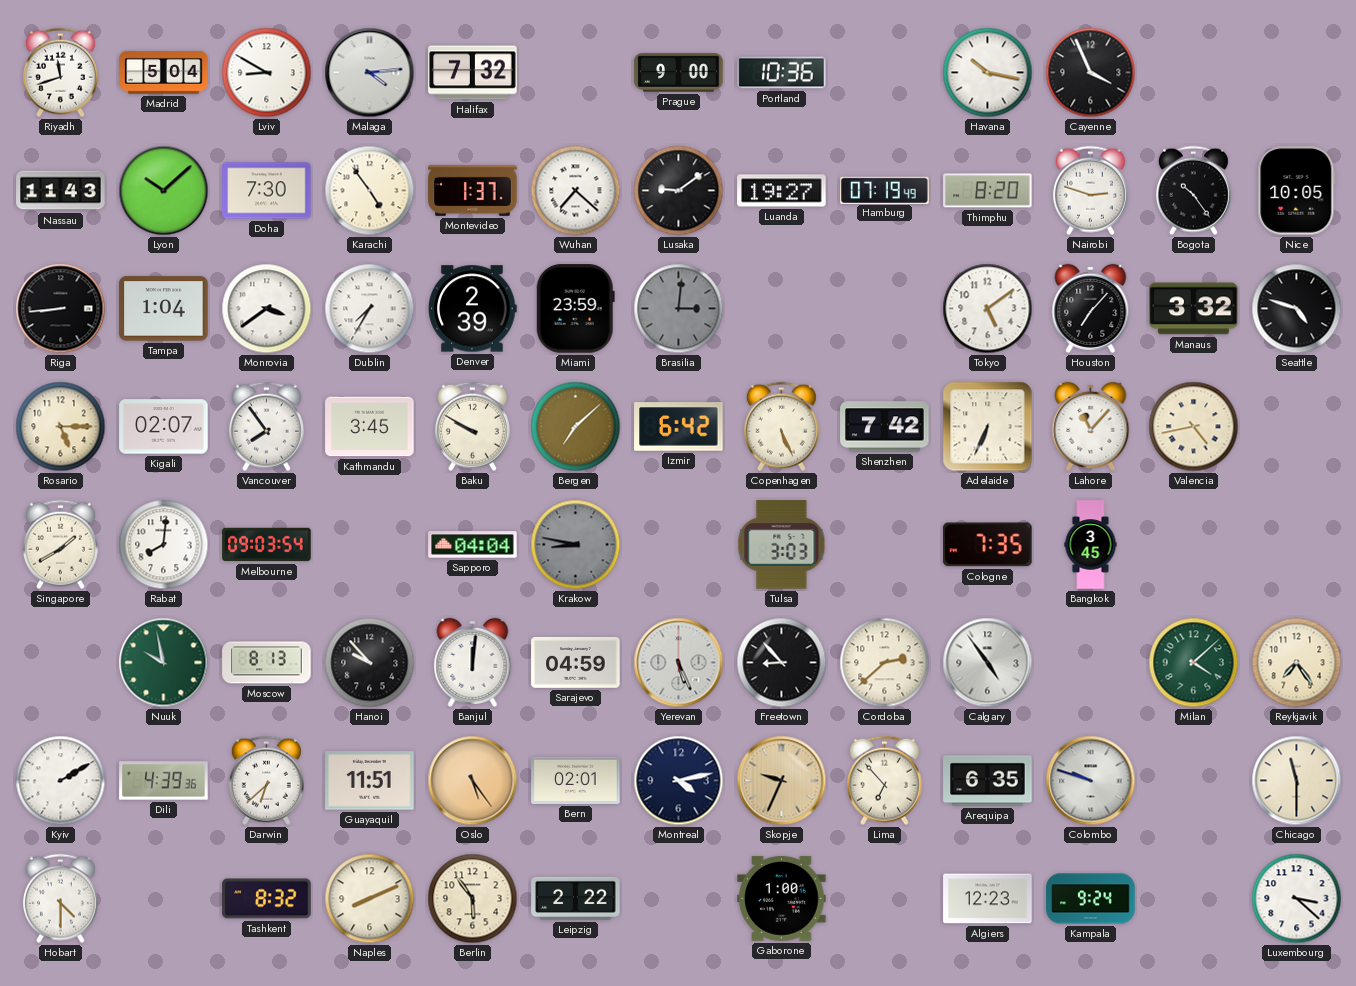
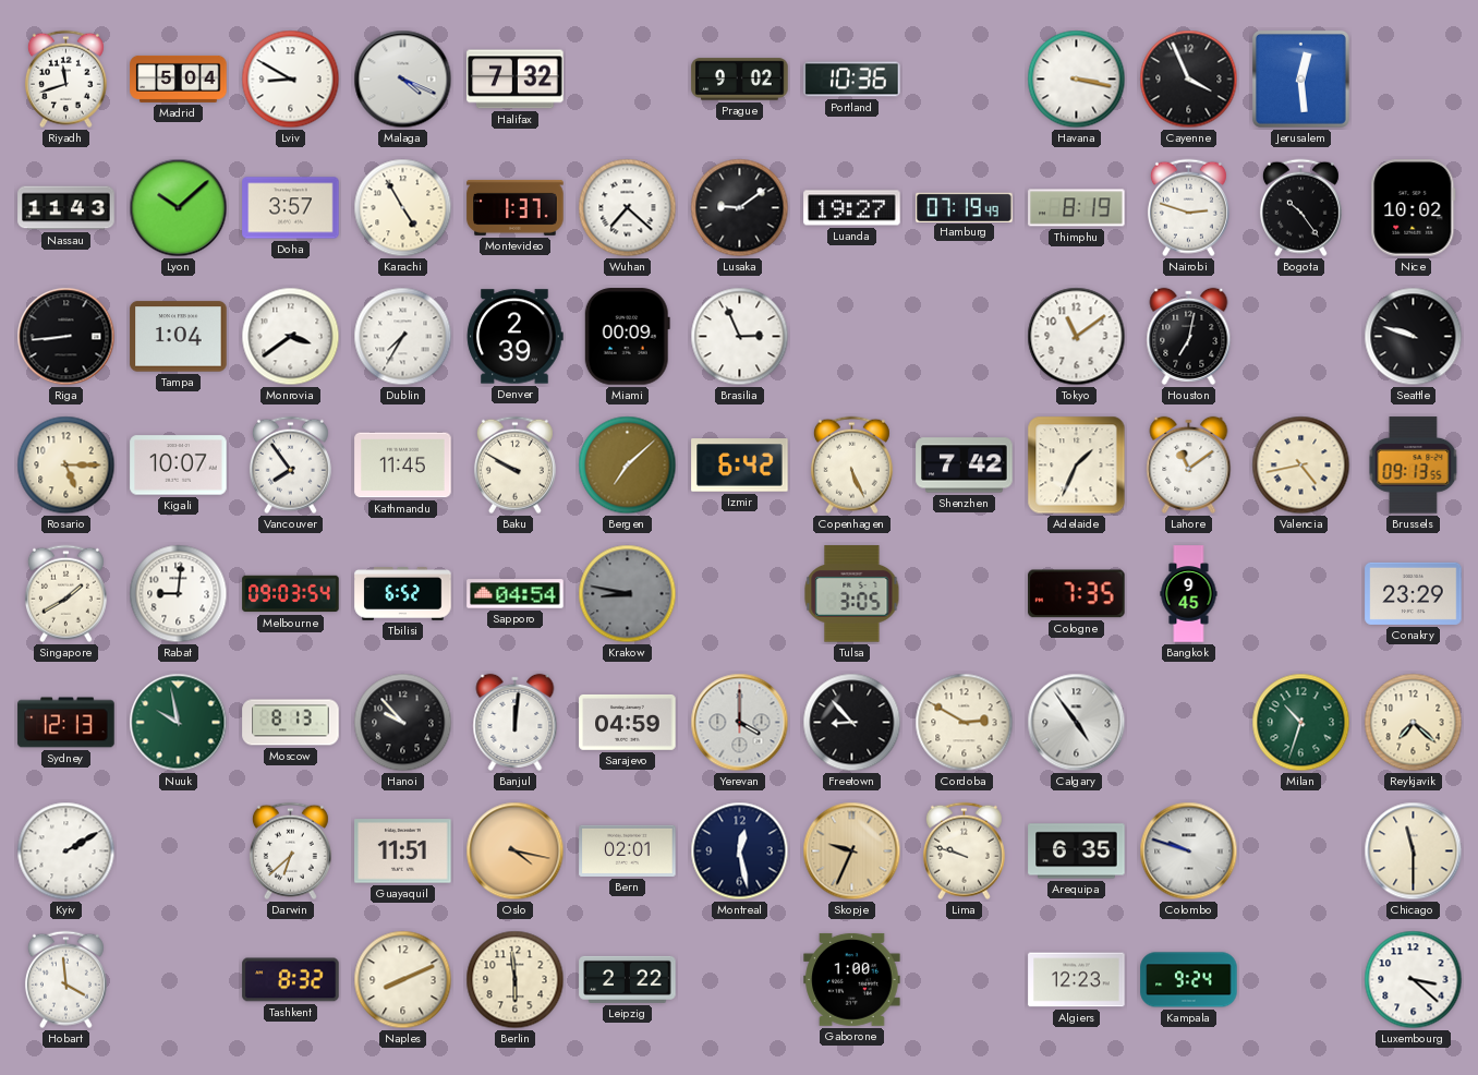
Malaga: 4:14 -> 4:19 (403, 80)
Prague: 9:00 -> 9:02 (740, 80)
Havana: 10:17 -> 3:17 (1077, 80)
Jerusalem: none -> 12:29 (1300, 78)
Doha: 7:30 -> 3:57 (291, 208)
Karachi: 4:54 -> 4:55 (403, 208)
Thimphu: 8:20 -> 8:19 (1077, 208)
Nice: 10:05 -> 10:02 (1414, 208)
Miami: 23:59 -> 00:09 (627, 337)
Brasilia: 3:01 -> 2:56 (740, 337)
Brasilia dial: grey -> white (740, 337)
Tokyo: 5:09 -> 11:09 (1077, 337)
Houston: 7:07 -> 7:02 (1189, 336)
Manaus: 3:32 -> none (1194, 309)
Seattle: 4:48 -> 9:48 (1414, 337)
Kigali: 02:07 -> 10:07 (179, 466)
Kathmandu: 3:45 -> 11:45 (403, 466)
Adelaide: 6:34 -> 1:34 (1077, 466)
Lahore: 11:07 -> 11:09 (1189, 464)
Brussels: none -> 09:13 (1414, 466)
Rabat: 8:01 -> 9:01 (179, 594)
Tbilisi: none -> 6:52 (403, 594)
Sapporo: 04:04 -> 04:54 (516, 594)
Tulsa: 3:03 -> 3:05 (852, 594)
Bangkok: 3:45 -> 9:45 (1189, 594)
Conakry: none -> 23:29 (1414, 593)
Sydney: none -> 12:13 (66, 723)
Yerevan: 5:26 -> 4:00 (740, 723)
Cordoba: 2:38 -> 2:50 (965, 723)
Milan: 4:08 -> 10:33 (1301, 723)
Reykjavik: 7:24 -> 7:22 (1414, 723)
Dili: 4:39 -> none (164, 781)
Oslo: 5:24 -> 4:17 (516, 851)
Montreal: 4:13 -> 12:28 (740, 851)
Lima: 6:53 -> 9:48 (964, 851)
Hobart: 4:30 -> 3:59 (65, 980)
Berlin: 5:54 -> 5:59 (516, 980)
